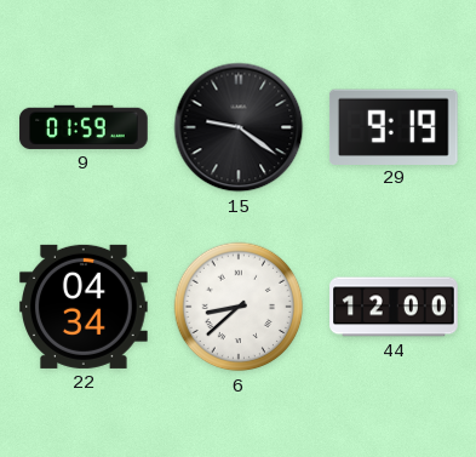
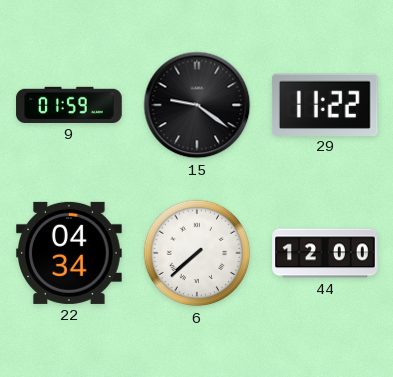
29: 9:19 -> 11:22 (325, 104)
6: 8:38 -> 7:38 (197, 253)
